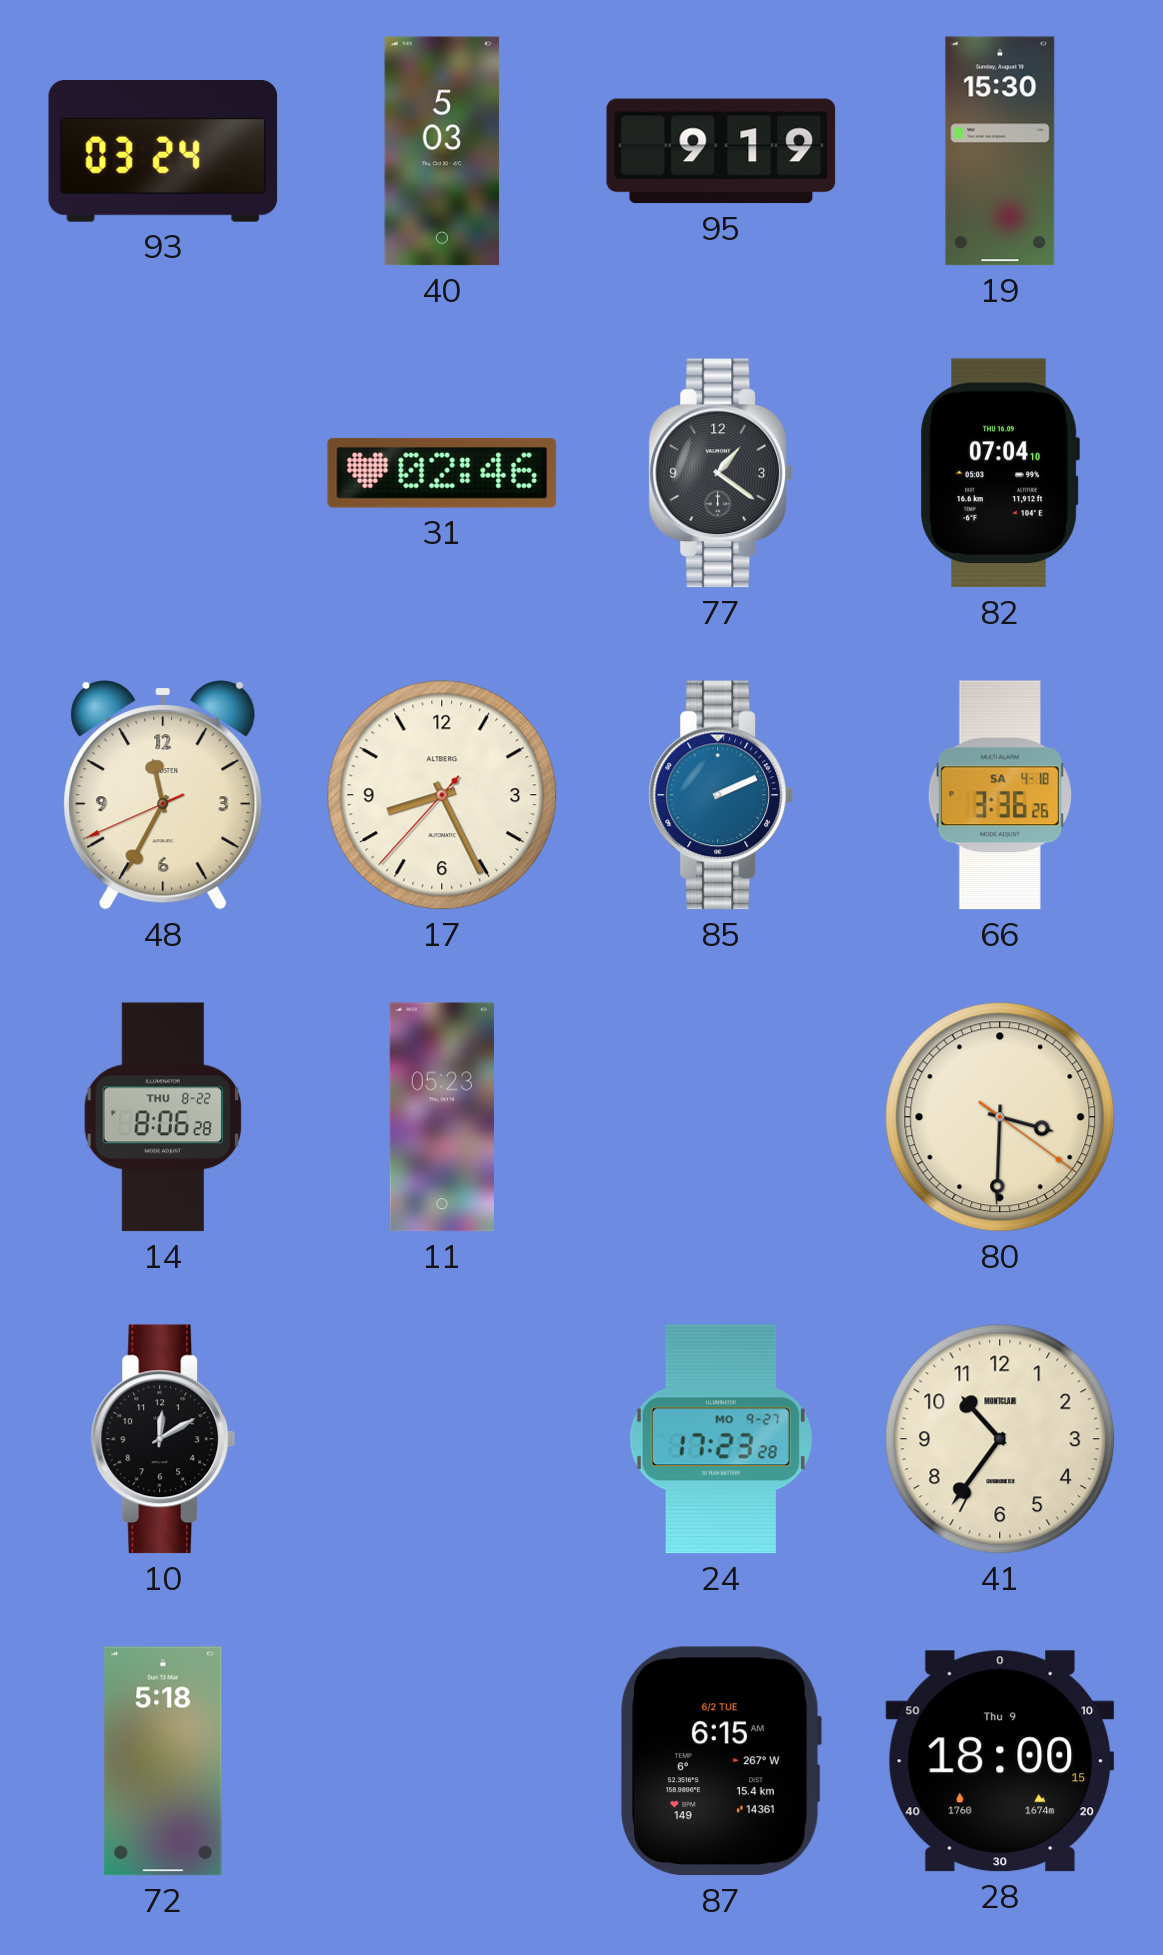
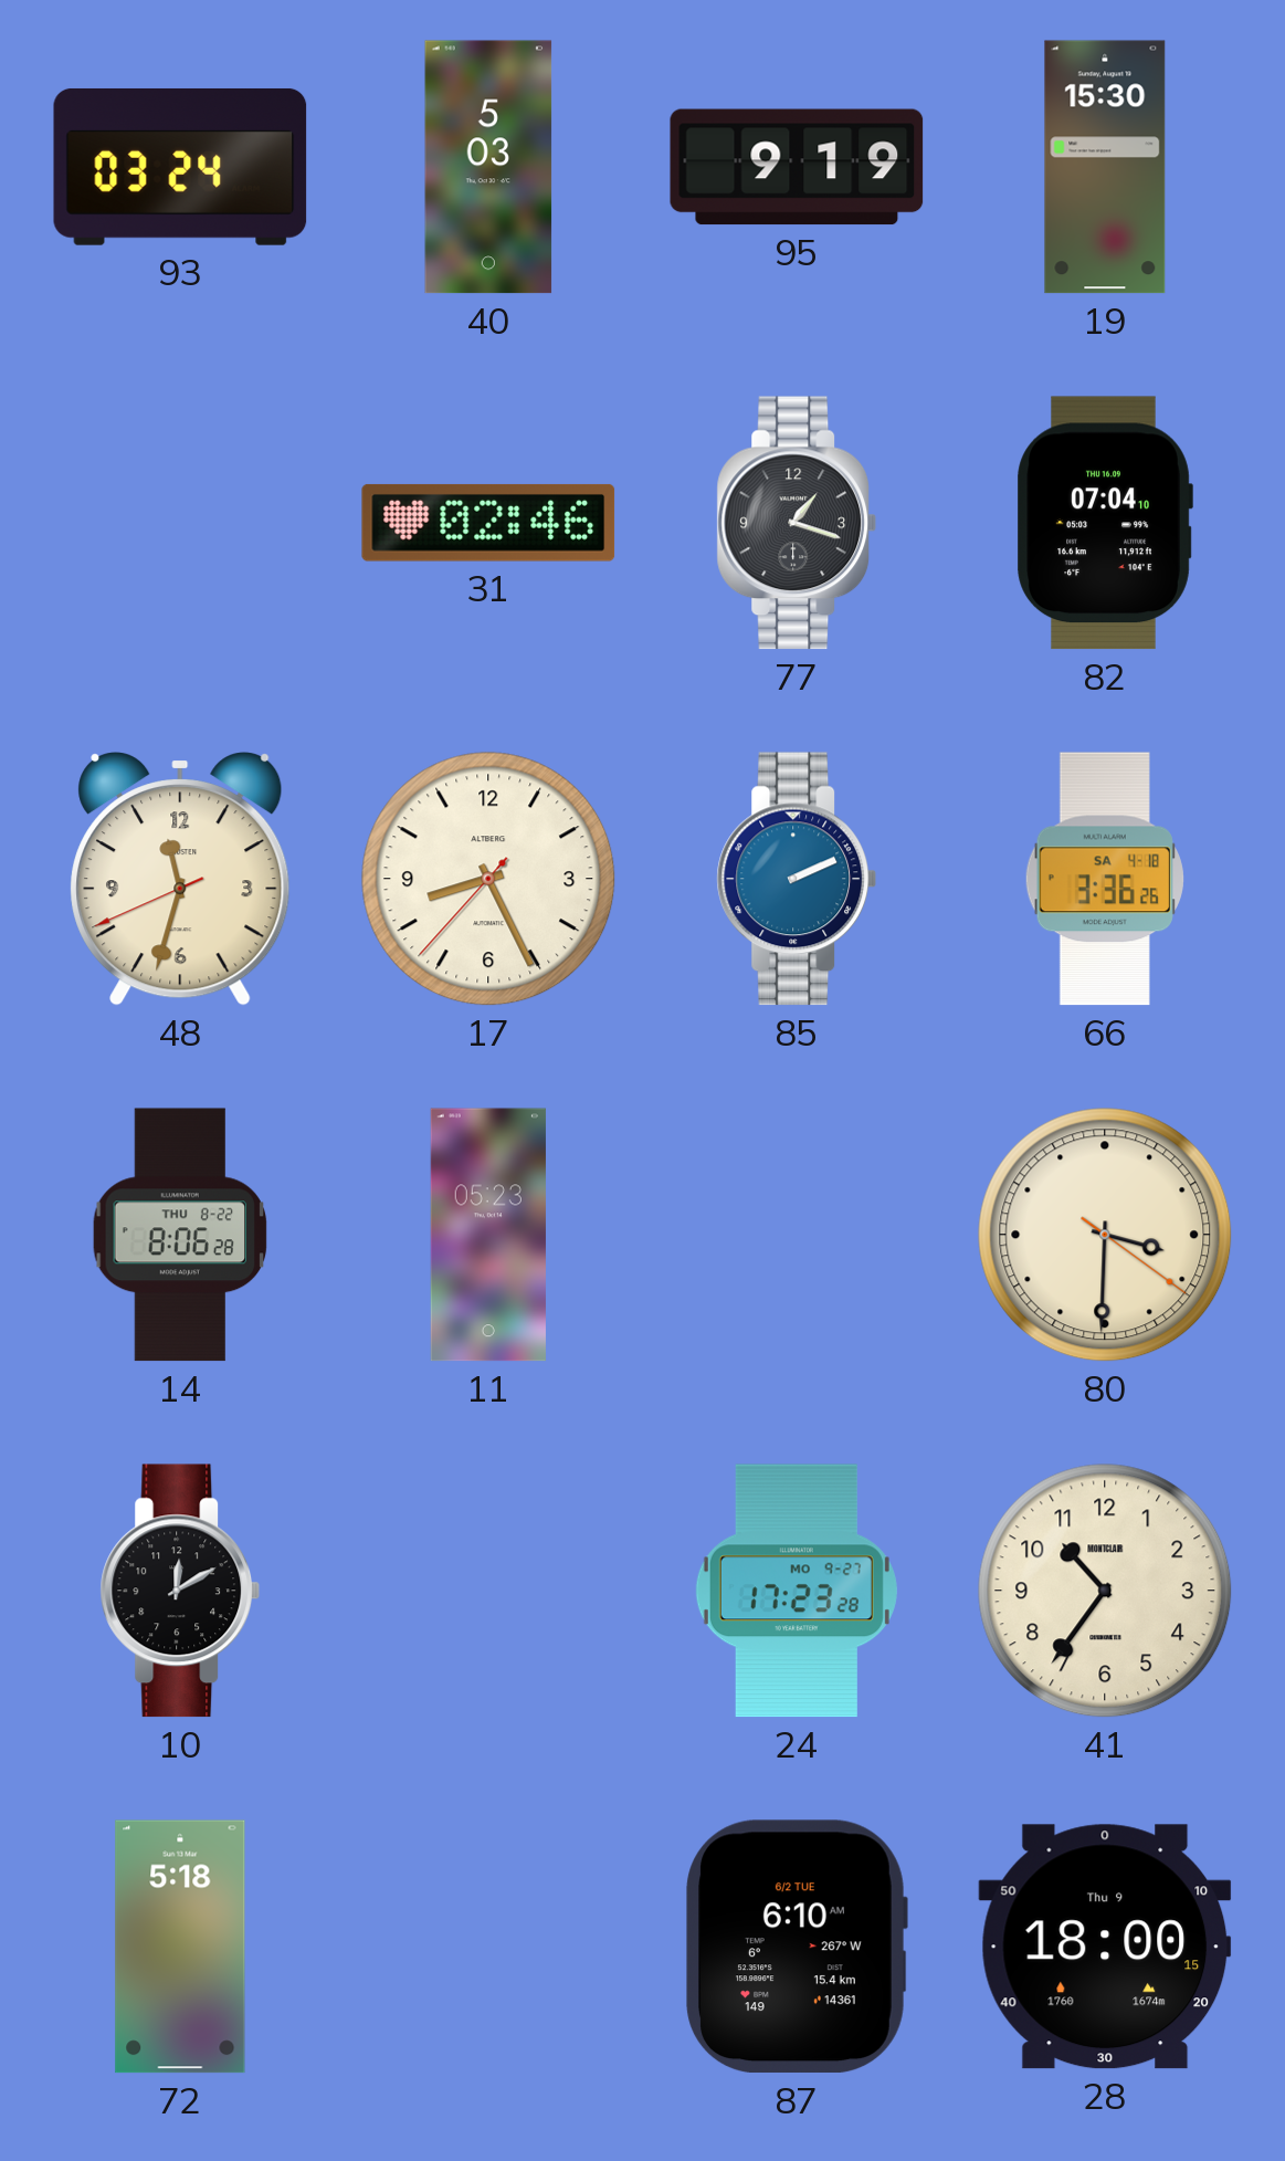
77: 1:21 -> 1:18 (797, 523)
48: 11:34 -> 11:32 (180, 879)
87: 6:15 -> 6:10 (797, 1947)
